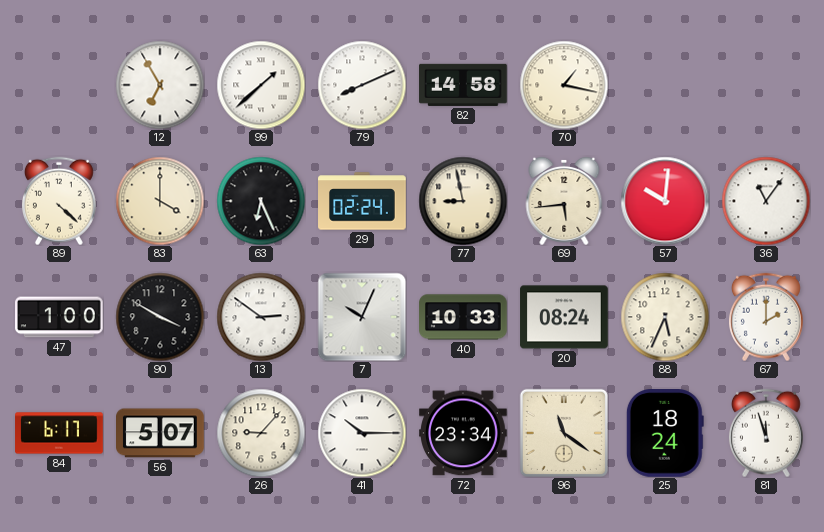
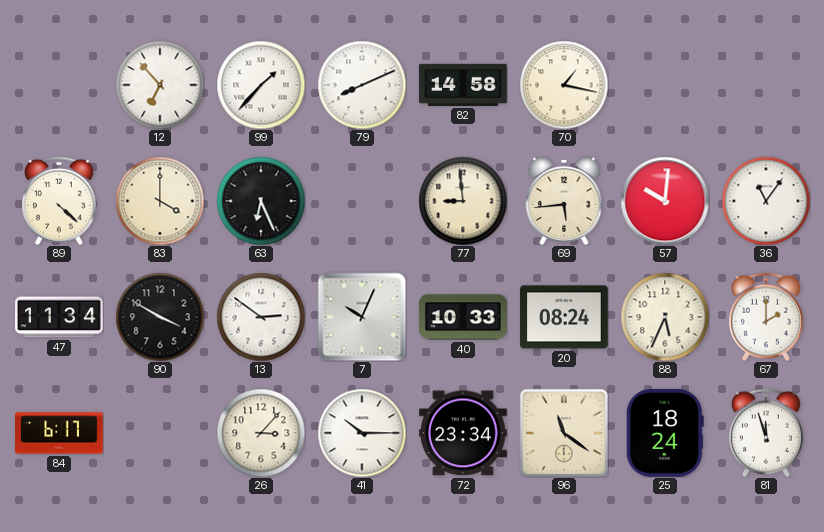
12: 6:55 -> 6:53 (160, 85)
99: 1:38 -> 1:37 (261, 85)
29: 02:24 -> none (362, 201)
77: 8:58 -> 8:59 (463, 201)
47: 1:00 -> 11:34 (59, 317)
56: 5:07 -> none (161, 433)
26: 9:07 -> 3:07 (261, 433)
